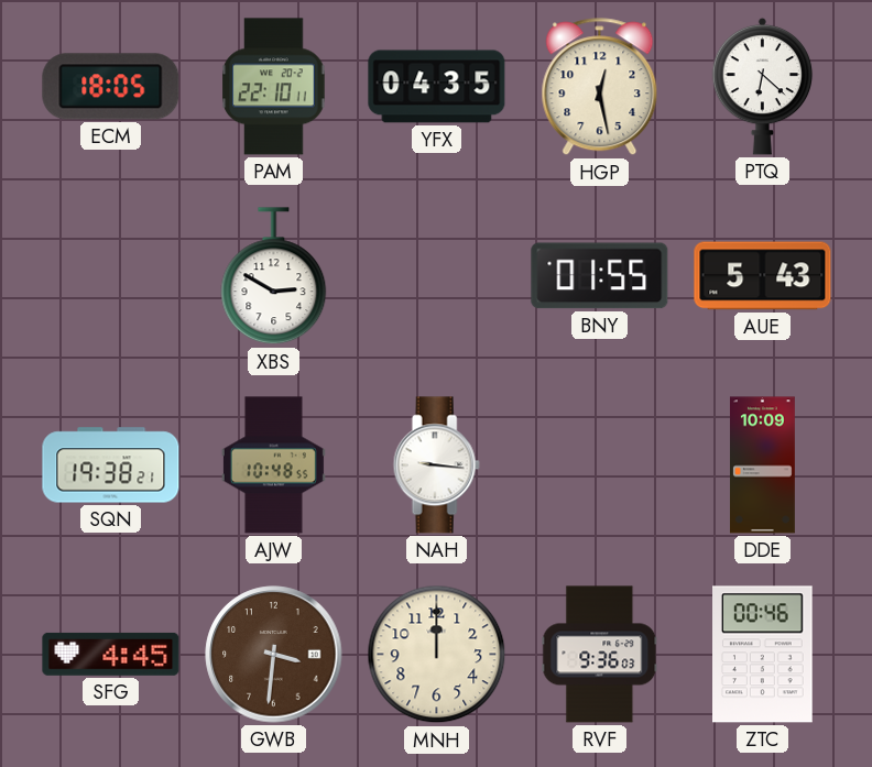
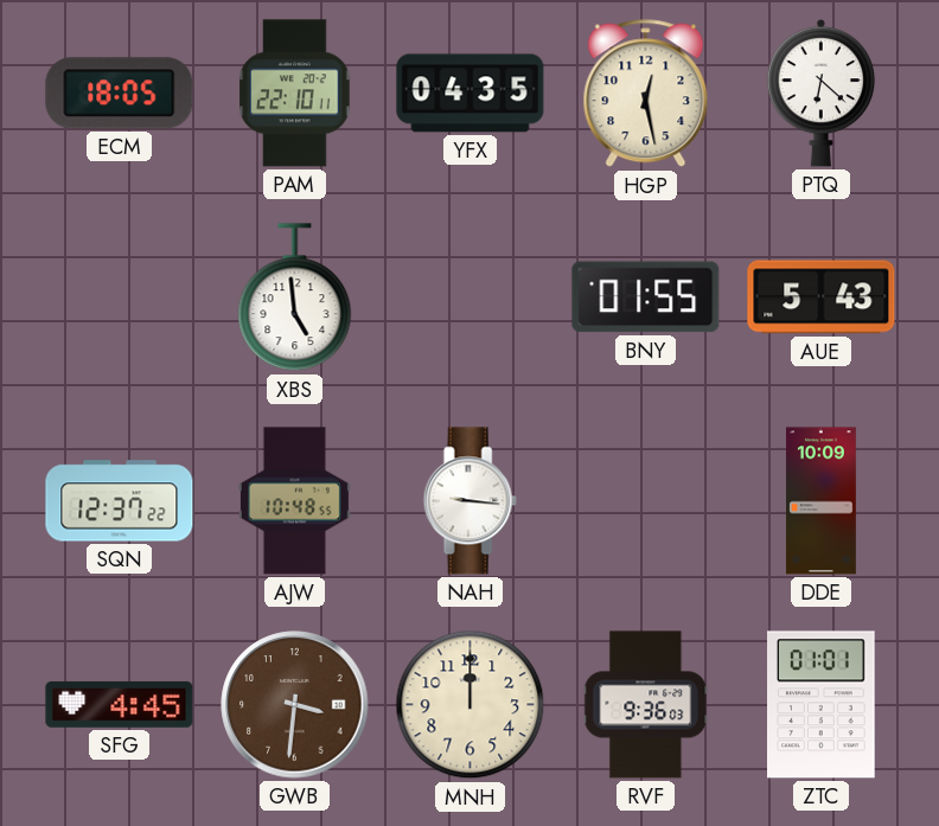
XBS: 2:50 -> 4:59 (295, 297)
SQN: 19:38 -> 12:37 (120, 501)
ZTC: 00:46 -> 01:01 (822, 705)
